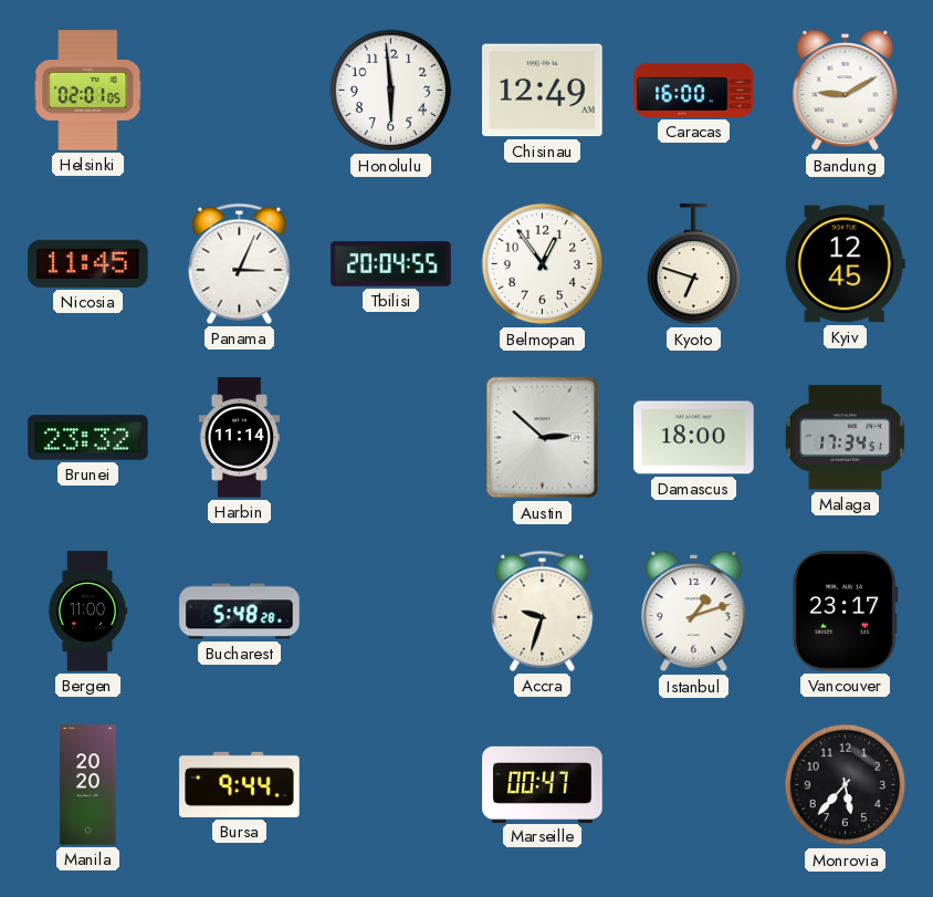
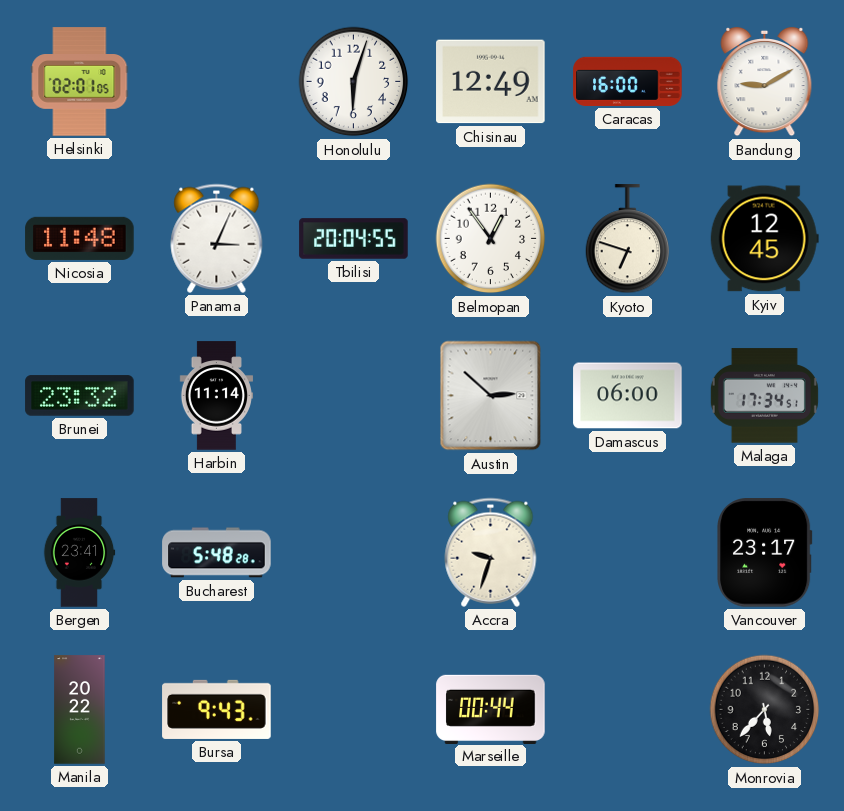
Honolulu: 5:59 -> 6:03 (354, 82)
Nicosia: 11:45 -> 11:48 (80, 238)
Damascus: 18:00 -> 06:00 (628, 396)
Bergen: 11:00 -> 23:41 (79, 553)
Istanbul: 1:12 -> none (694, 612)
Manila: 20:20 -> 20:22 (80, 710)
Bursa: 9:44 -> 9:43 (217, 709)
Marseille: 00:47 -> 00:44 (491, 709)
